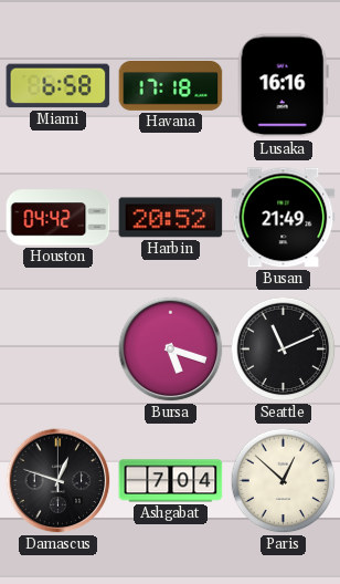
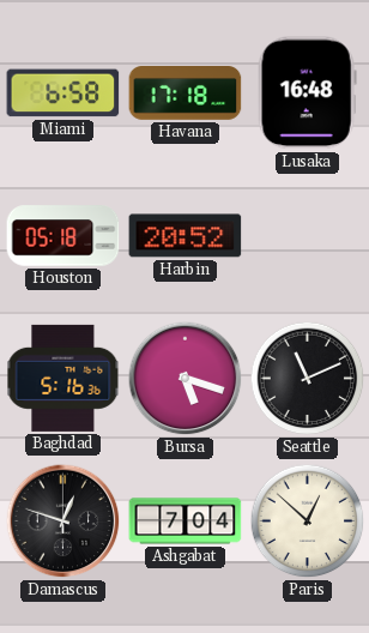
Lusaka: 16:16 -> 16:48 (307, 94)
Houston: 04:42 -> 05:18 (63, 236)
Busan: 21:49 -> none (284, 218)
Baghdad: none -> 5:16 (63, 378)
